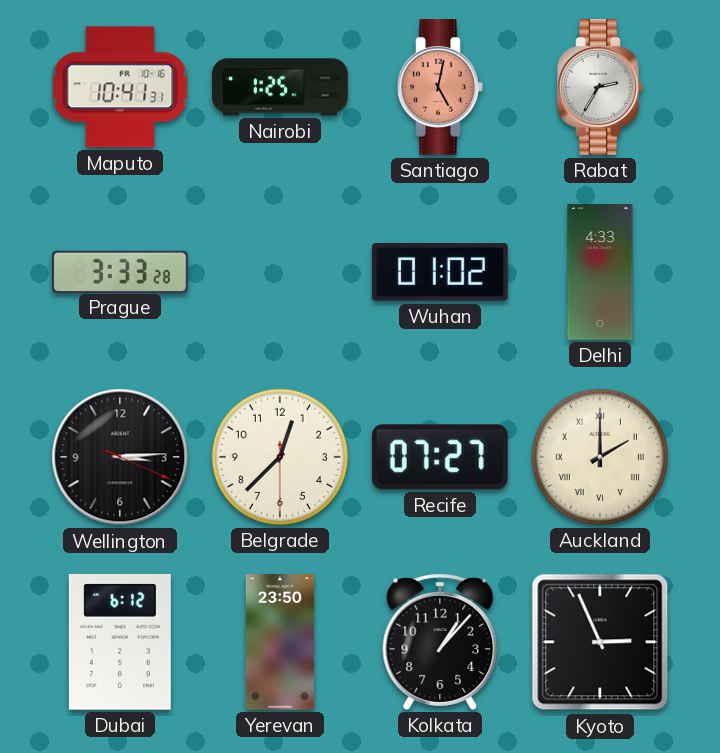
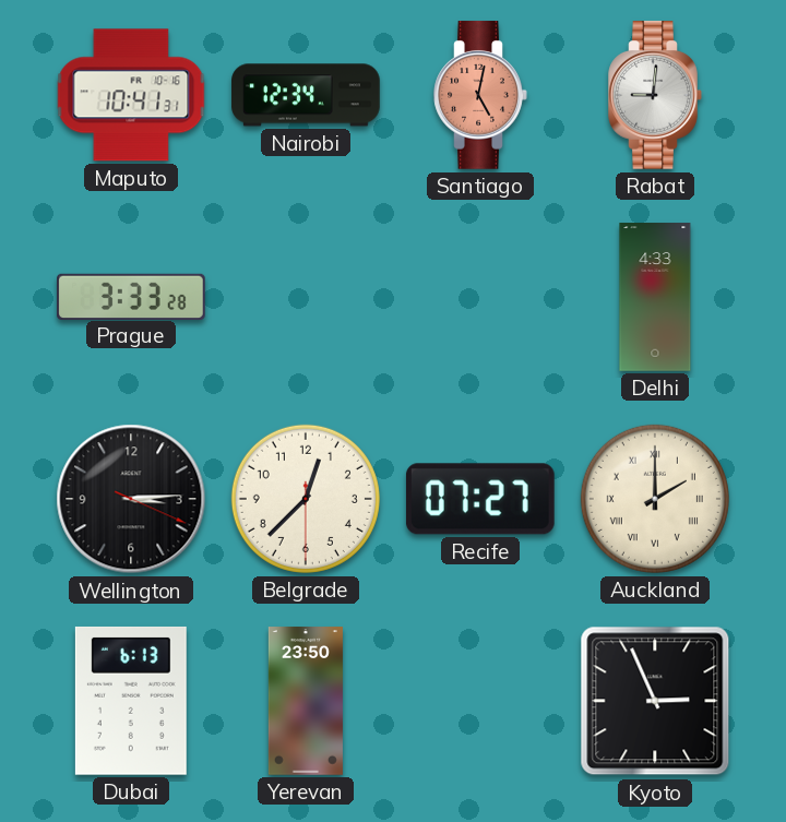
Nairobi: 1:25 -> 12:34 (306, 95)
Rabat: 2:35 -> 9:01 (655, 95)
Wuhan: 01:02 -> none (440, 272)
Dubai: 6:12 -> 6:13 (131, 701)
Kolkata: 1:07 -> none (440, 642)
